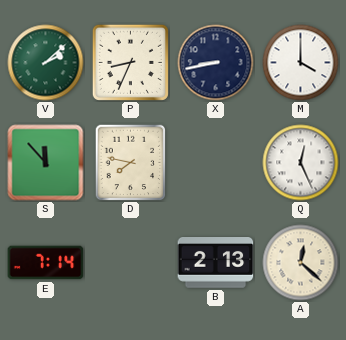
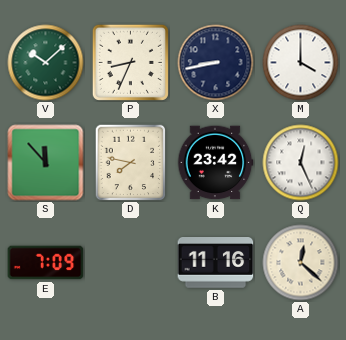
V: 2:08 -> 10:08 (46, 63)
K: none -> 23:42 (215, 163)
E: 7:14 -> 7:09 (46, 263)
B: 2:13 -> 11:16 (216, 263)
